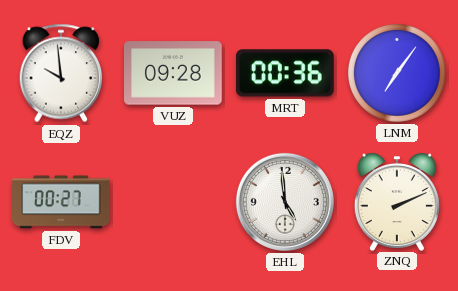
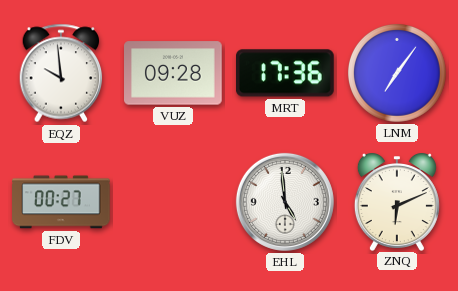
MRT: 00:36 -> 17:36 (286, 73)
ZNQ: 2:11 -> 6:11 (397, 202)
